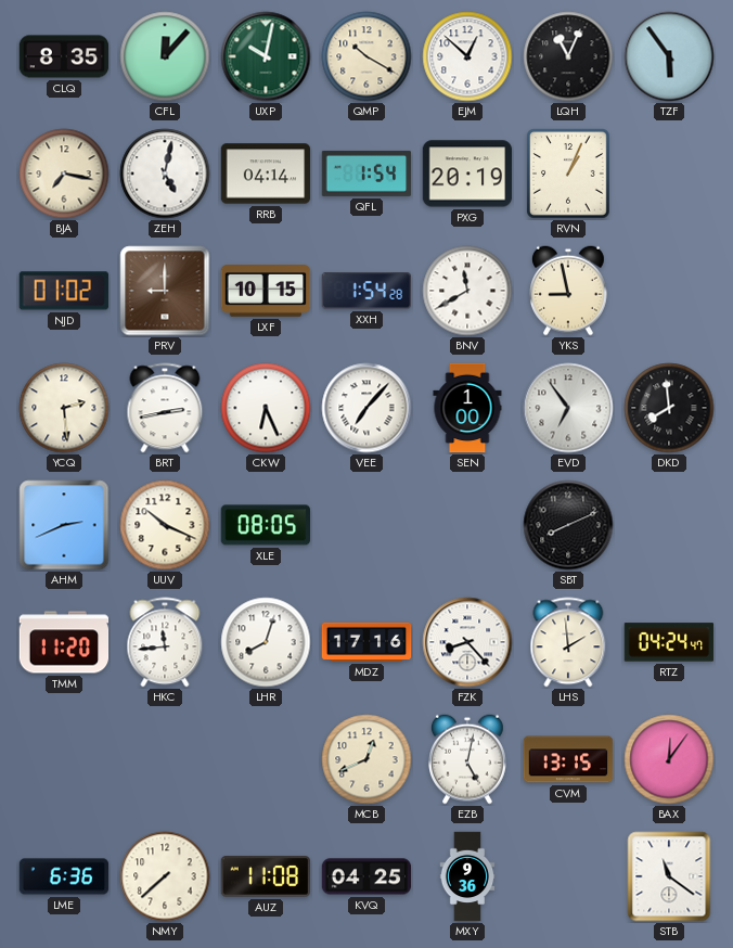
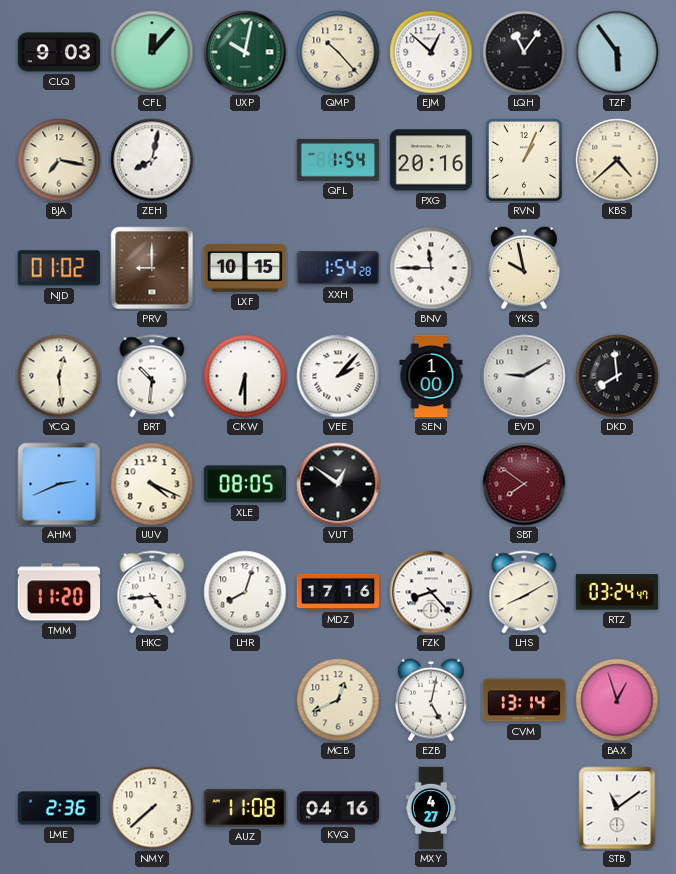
CLQ: 8:35 -> 9:03 (59, 52)
QMP: 10:20 -> 10:23 (338, 52)
LQH: 11:04 -> 11:06 (524, 52)
ZEH: 5:02 -> 8:02 (152, 160)
RRB: 04:14 -> none (266, 174)
PXG: 20:19 -> 20:16 (431, 160)
KBS: none -> 4:38 (617, 160)
BNV: 11:40 -> 11:45 (431, 268)
YKS: 8:58 -> 9:58 (525, 268)
YCQ: 2:29 -> 12:29 (59, 376)
BRT: 2:43 -> 10:31 (152, 376)
CKW: 6:26 -> 6:30 (245, 376)
VEE: 7:07 -> 2:07 (338, 376)
EVD: 6:54 -> 9:10 (524, 376)
UUV: 10:19 -> 4:19 (152, 484)
VUT: none -> 12:51 (338, 484)
SBT: 8:11 -> 7:51 (524, 484)
SBT dial: black -> burgundy (524, 484)
HKC: 11:44 -> 4:44 (152, 592)
LHS: 1:59 -> 8:10 (524, 592)
RTZ: 04:24 -> 03:24 (617, 592)
CVM: 13:15 -> 13:14 (524, 700)
BAX: 12:06 -> 12:57 (617, 700)
LME: 6:36 -> 2:36 (59, 808)
KVQ: 04:25 -> 04:16 (338, 808)
MXY: 9:36 -> 4:27 (431, 808)
STB: 11:21 -> 11:09 (617, 808)
